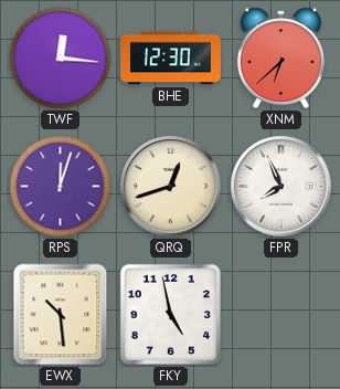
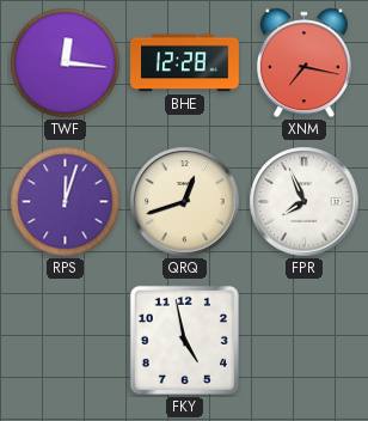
BHE: 12:30 -> 12:28 (185, 63)
XNM: 6:38 -> 7:17 (303, 63)
EWX: 10:29 -> none (61, 315)
